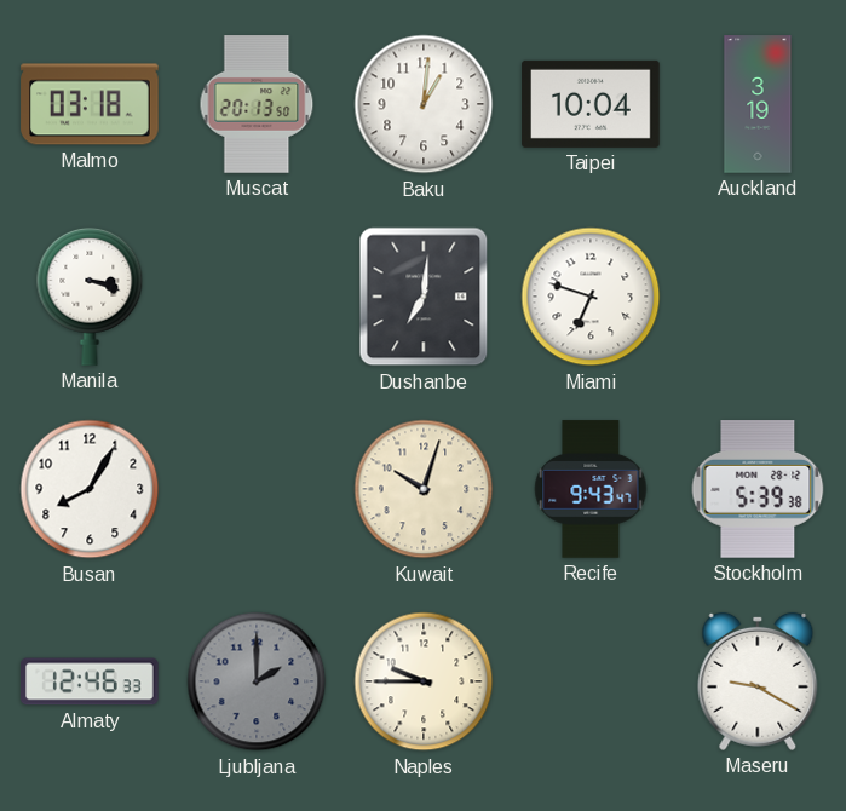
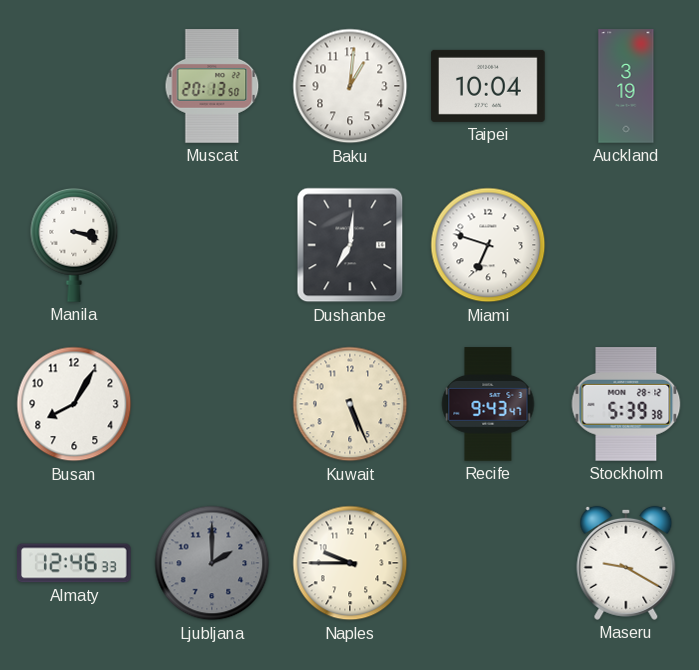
Malmo: 03:18 -> none (90, 104)
Kuwait: 10:03 -> 5:26 (350, 404)
